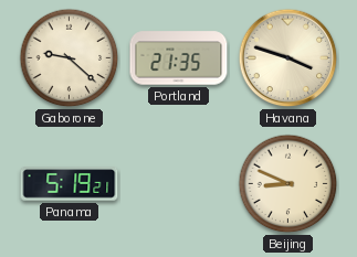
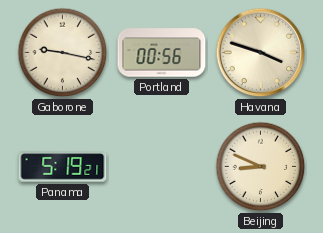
Gaborone: 9:22 -> 9:17 (63, 53)
Portland: 21:35 -> 00:56 (162, 53)
